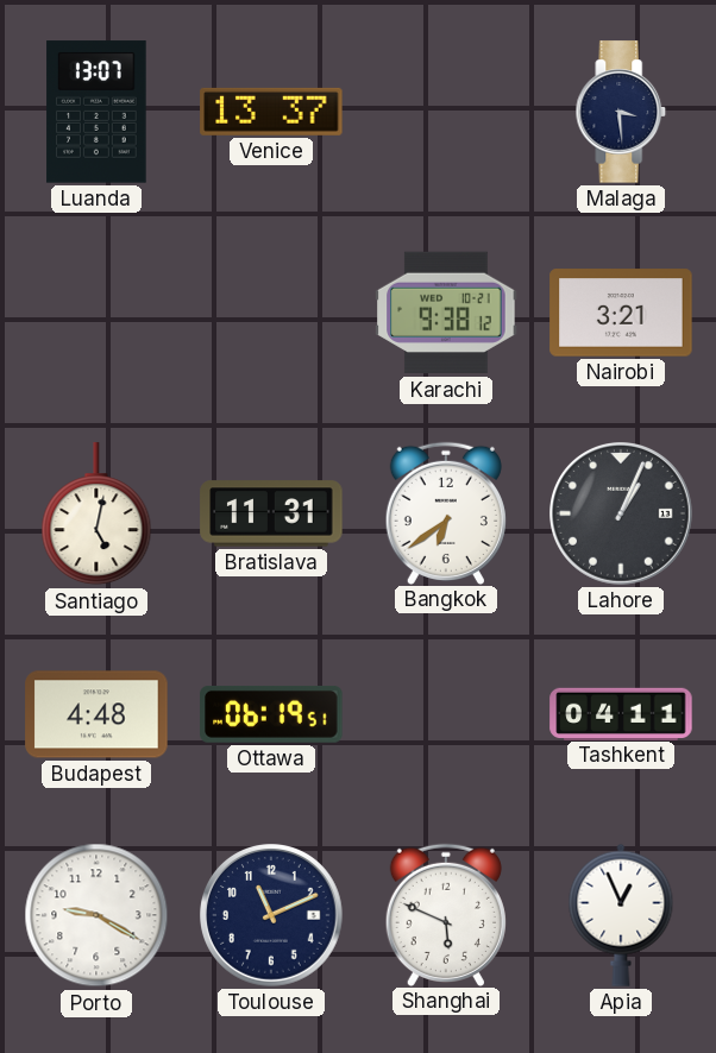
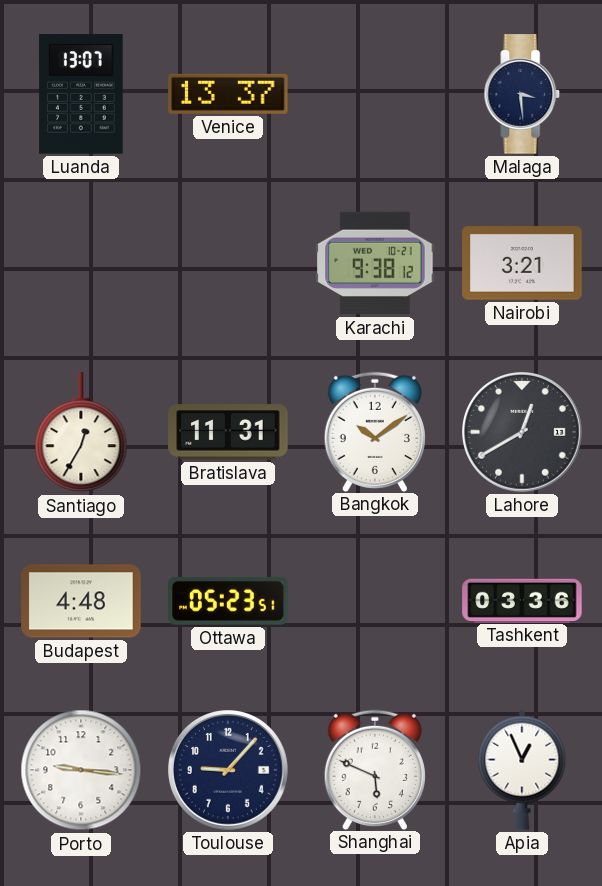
Santiago: 5:02 -> 12:35 (81, 433)
Bangkok: 6:39 -> 10:09 (375, 431)
Lahore: 1:04 -> 12:40 (523, 433)
Ottawa: 06:19 -> 05:23 (228, 601)
Tashkent: 04:11 -> 03:36 (522, 600)
Porto: 9:20 -> 9:16 (81, 770)
Toulouse: 11:11 -> 9:07 (229, 771)
